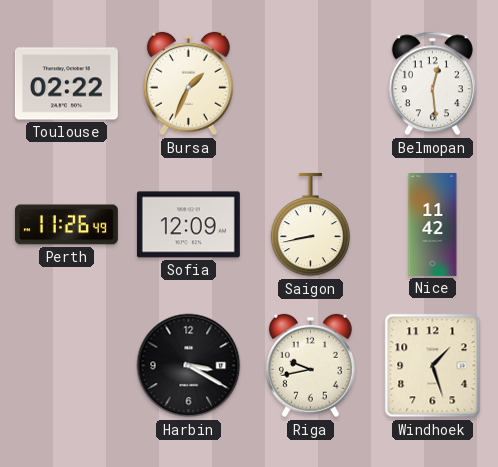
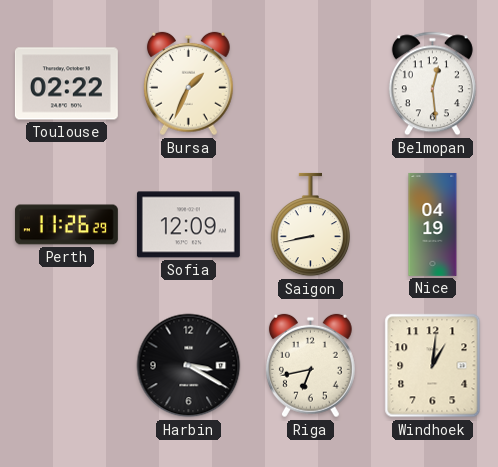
Perth: 11:26:49 -> 11:26:29 (66, 225)
Nice: 11:42 -> 04:19 (433, 224)
Riga: 9:43 -> 6:43 (310, 366)
Windhoek: 1:27 -> 1:01 (433, 366)
